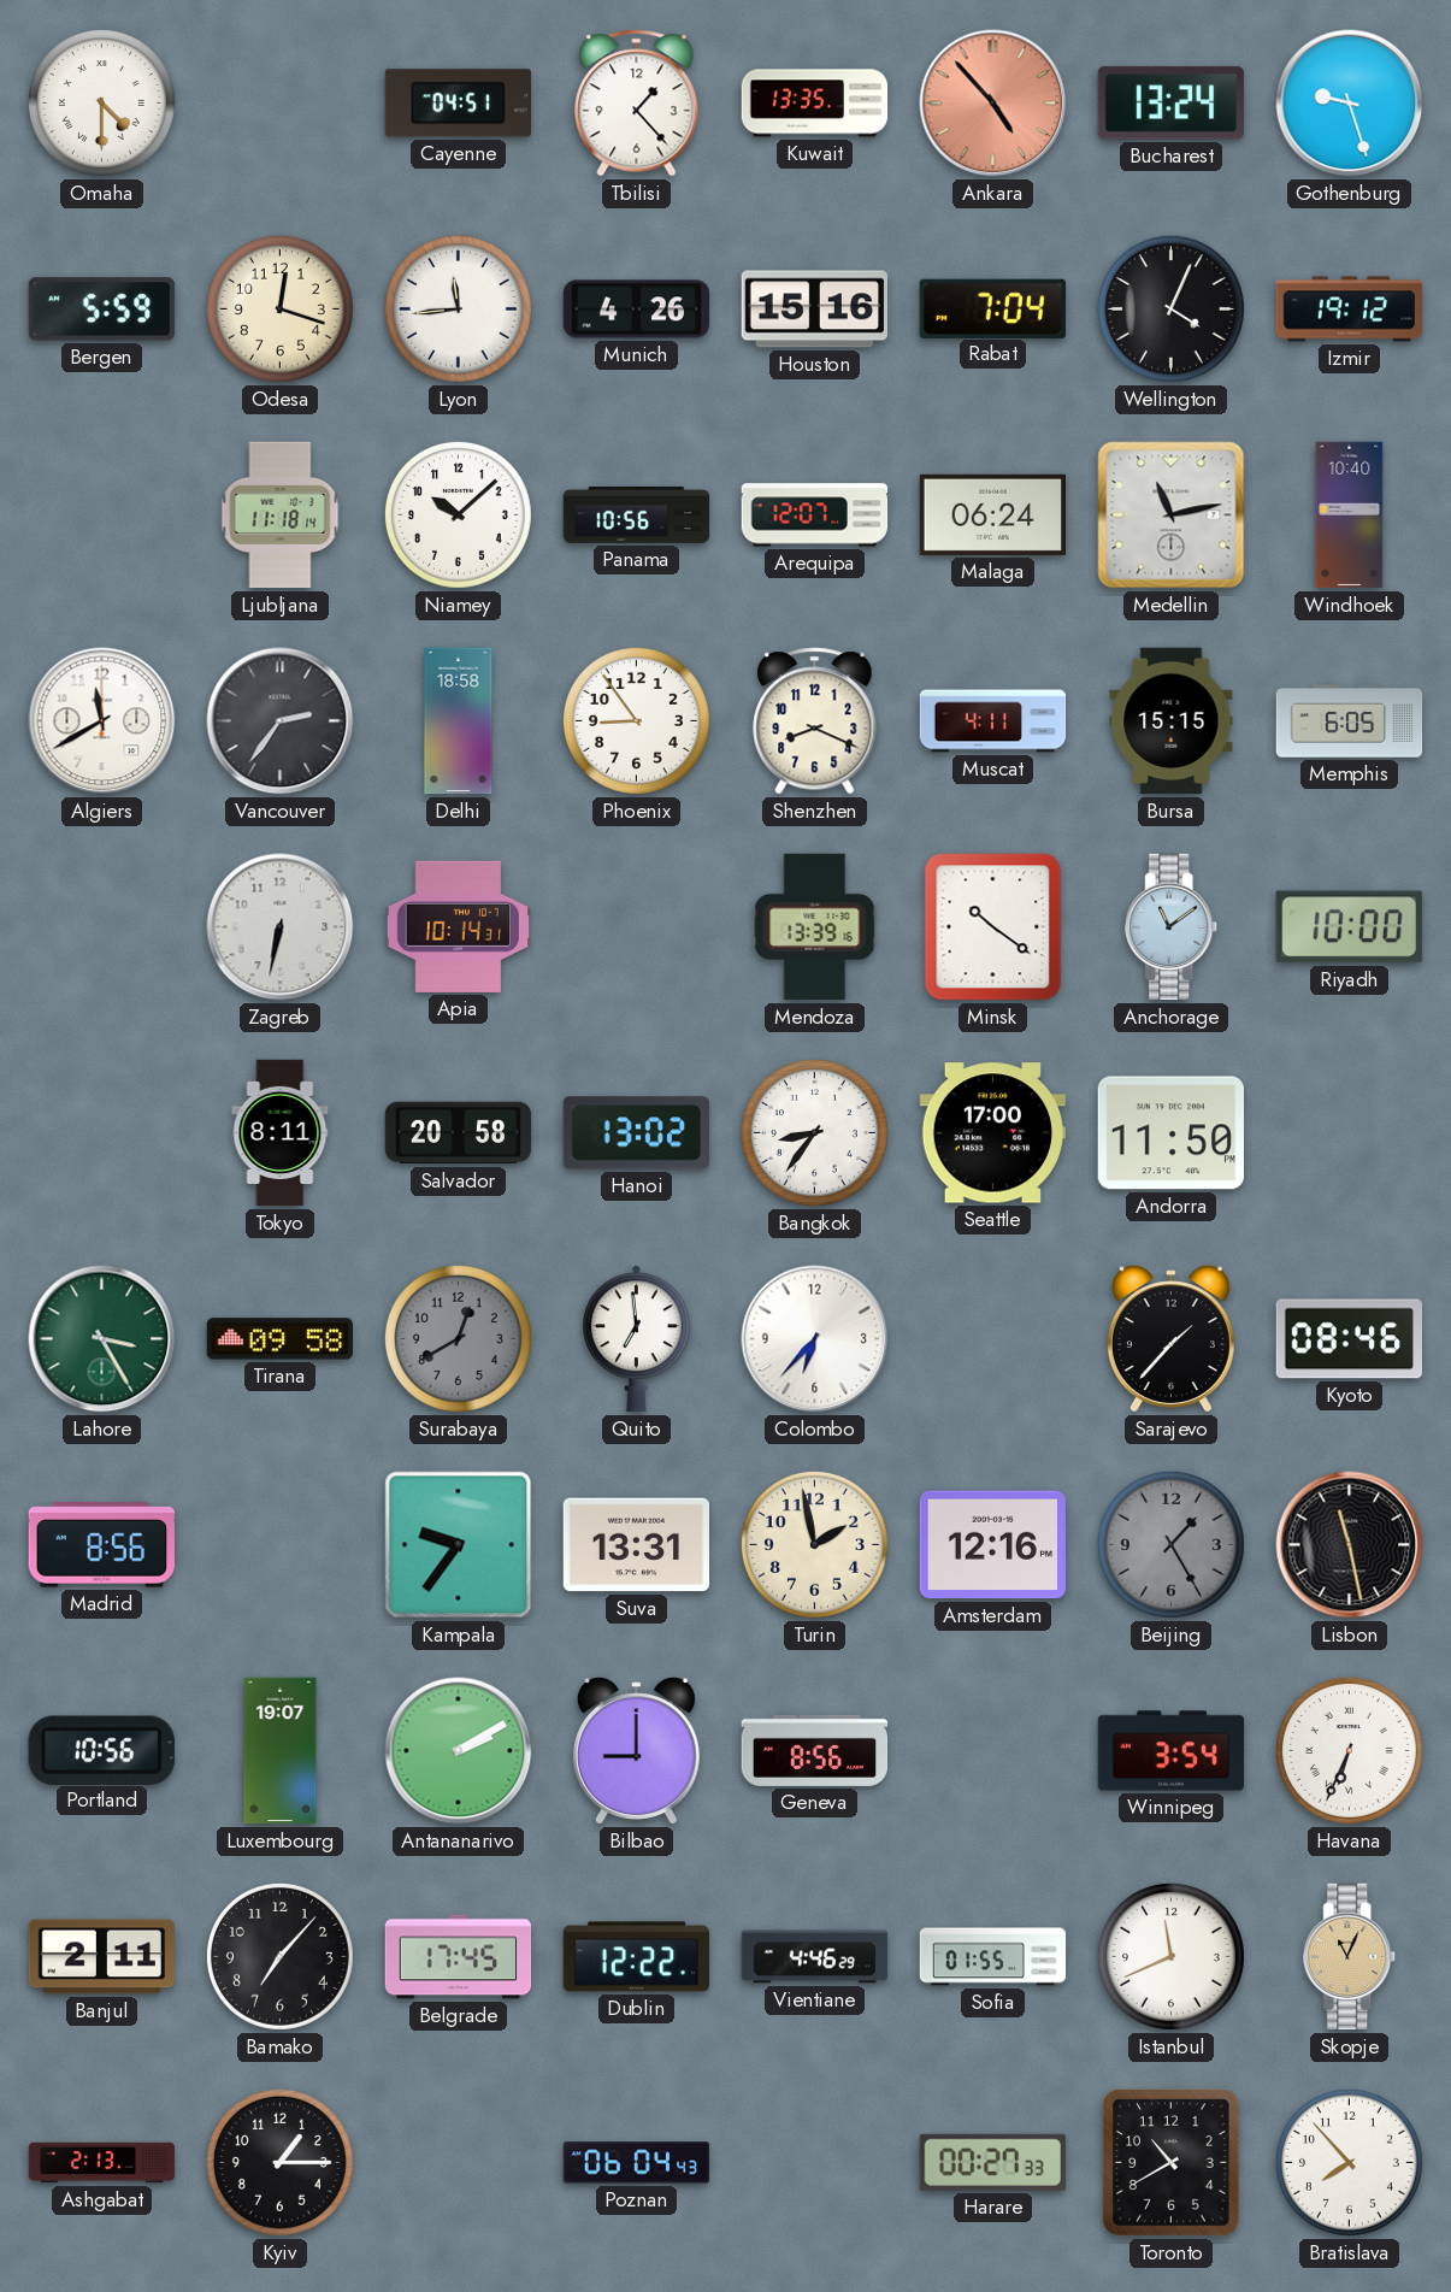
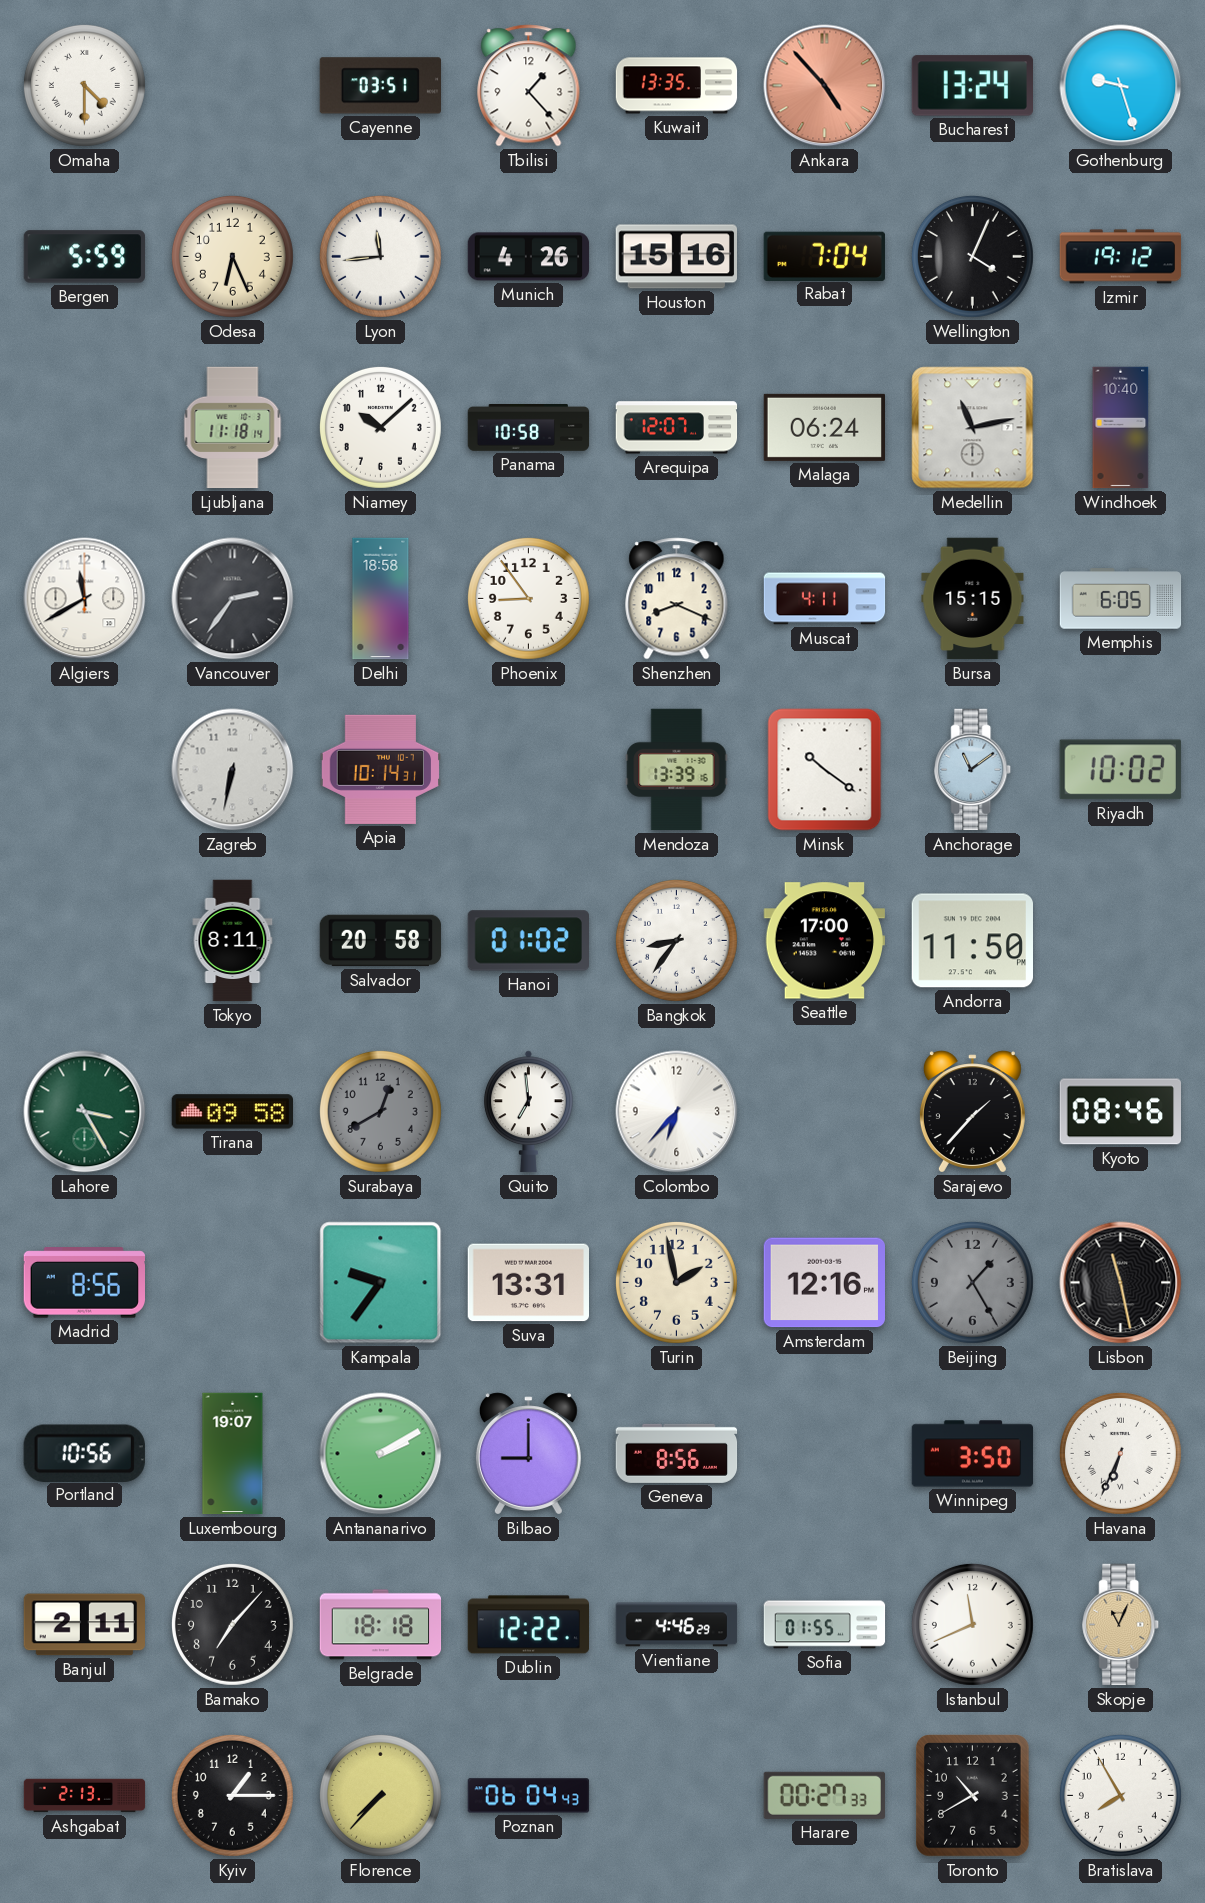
Cayenne: 04:51 -> 03:51 (380, 86)
Odesa: 12:18 -> 6:26 (232, 256)
Panama: 10:56 -> 10:58 (529, 428)
Riyadh: 10:00 -> 10:02 (1120, 770)
Hanoi: 13:02 -> 01:02 (528, 941)
Winnipeg: 3:54 -> 3:50 (973, 1454)
Belgrade: 17:45 -> 18:18 (381, 1625)
Florence: none -> 7:37 (380, 1795)
Bratislava: 7:53 -> 7:55 (1120, 1795)
